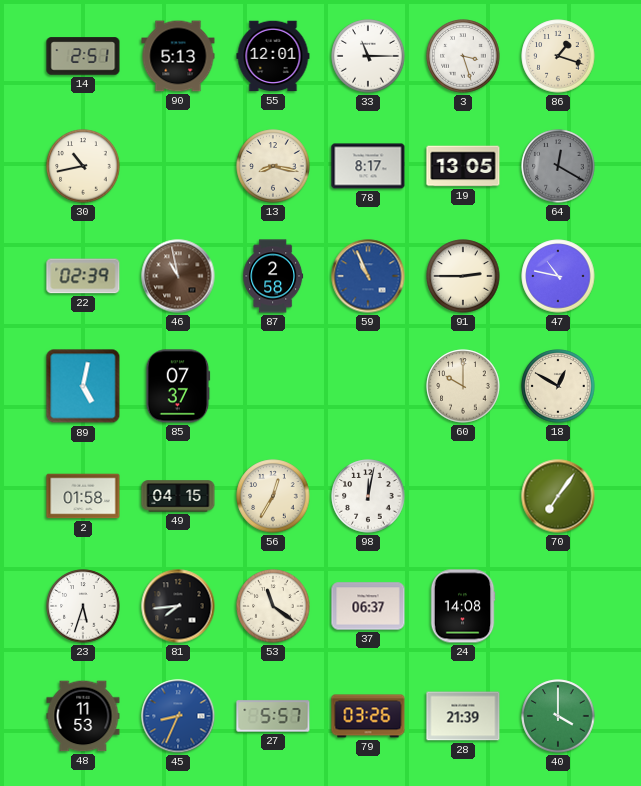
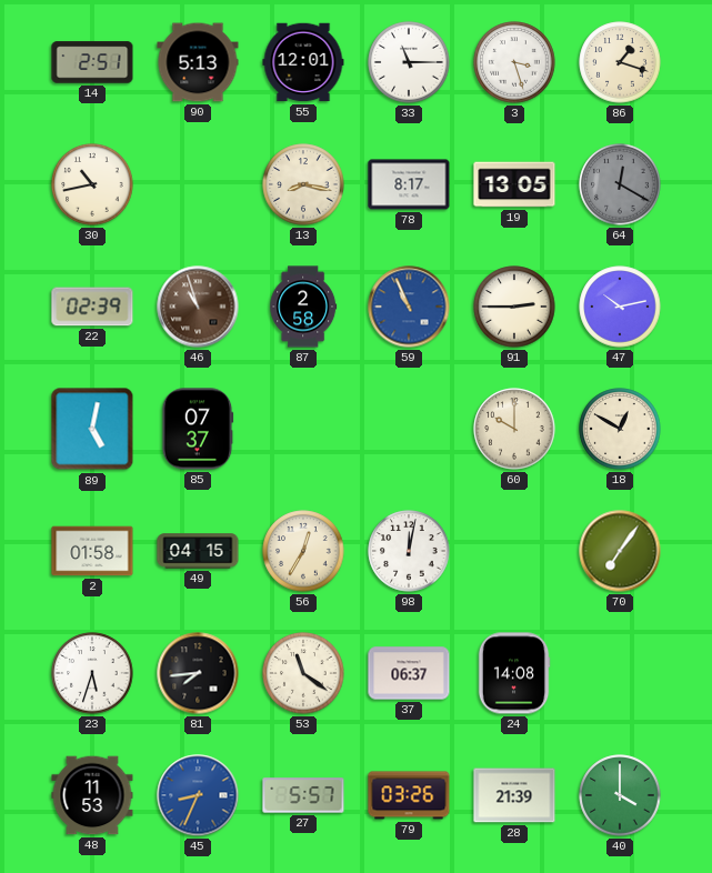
46: 10:58 -> 10:57 (198, 307)
47: 10:47 -> 10:13 (620, 307)
